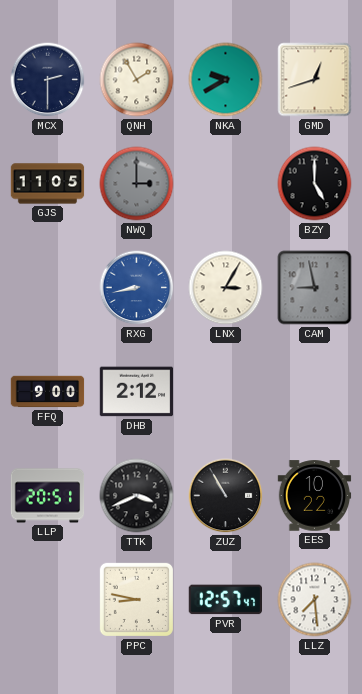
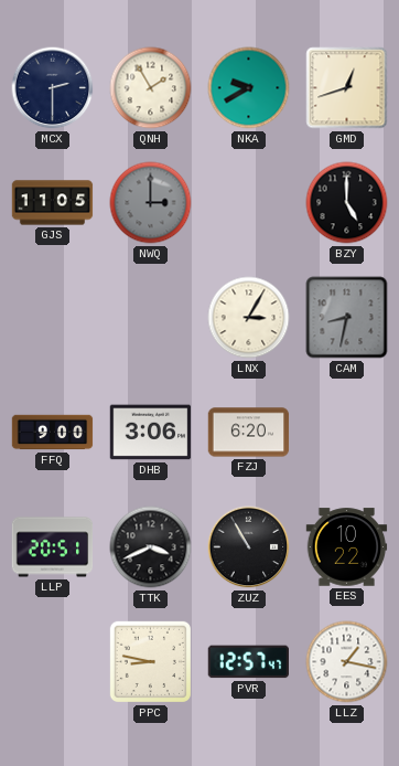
RXG: 8:43 -> none (137, 288)
CAM: 8:58 -> 8:32 (347, 318)
DHB: 2:12 -> 3:06 (151, 433)
FZJ: none -> 6:20 (249, 433)
LLZ: 7:29 -> 1:17 (347, 662)
